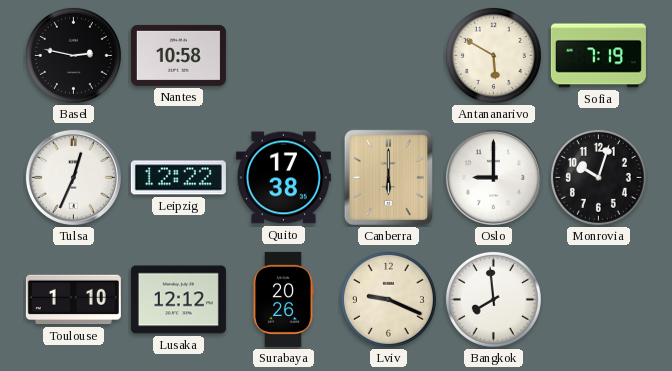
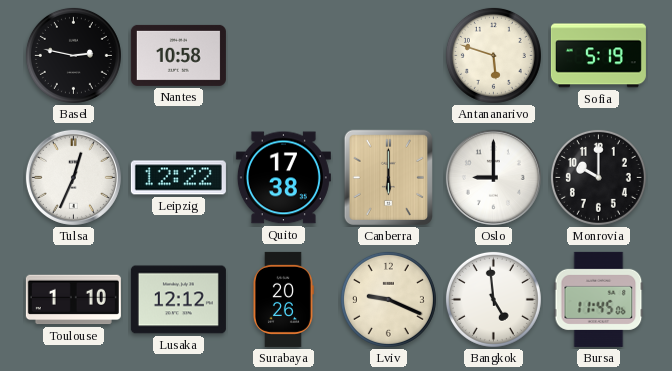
Antananarivo: 5:50 -> 5:48 (493, 55)
Sofia: 7:19 -> 5:19 (598, 56)
Monrovia: 10:03 -> 10:00 (598, 177)
Bangkok: 7:59 -> 4:59 (493, 299)
Bursa: none -> 11:45 (599, 299)
